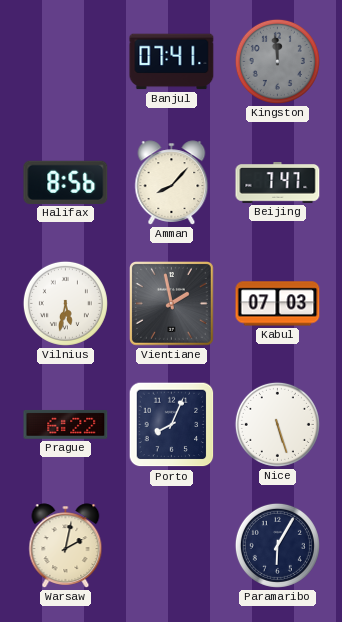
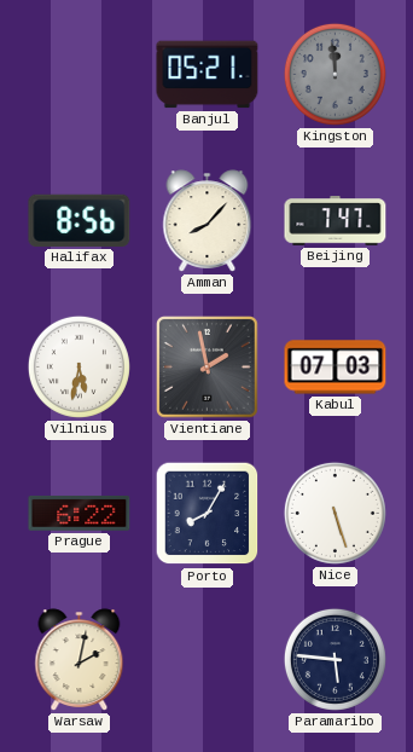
Banjul: 07:41 -> 05:21 (208, 75)
Porto: 8:04 -> 8:05 (208, 514)
Paramaribo: 6:05 -> 5:46 (335, 659)
